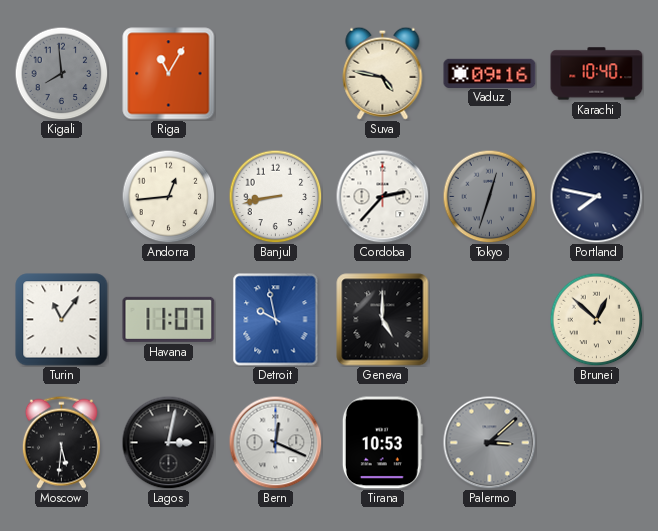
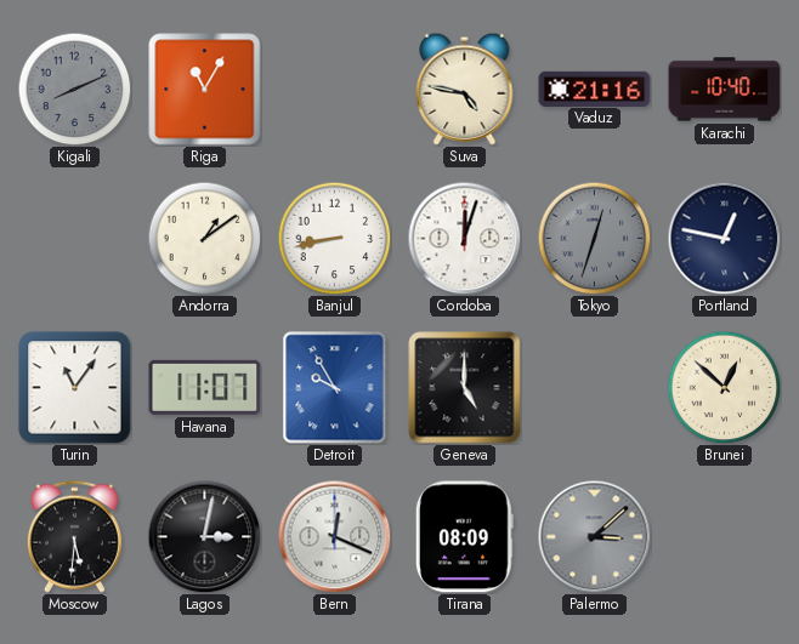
Kigali: 7:59 -> 8:11 (74, 89)
Vaduz: 09:16 -> 21:16 (595, 89)
Andorra: 12:44 -> 1:09 (204, 238)
Cordoba: 2:37 -> 12:03 (464, 238)
Portland: 7:47 -> 12:47 (724, 238)
Detroit: 9:58 -> 9:55 (335, 388)
Tirana: 10:53 -> 08:09 (464, 537)
